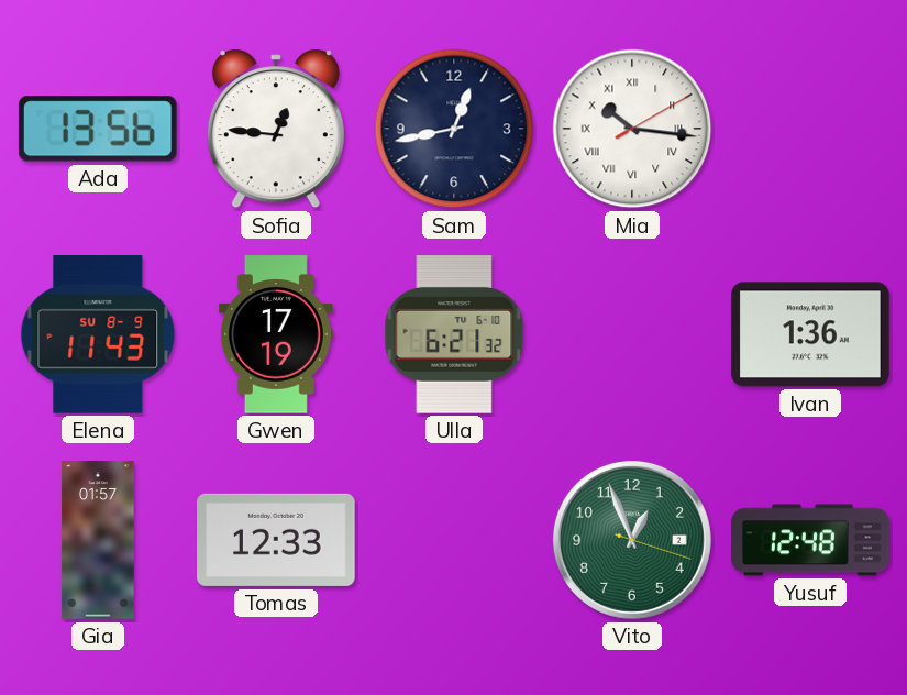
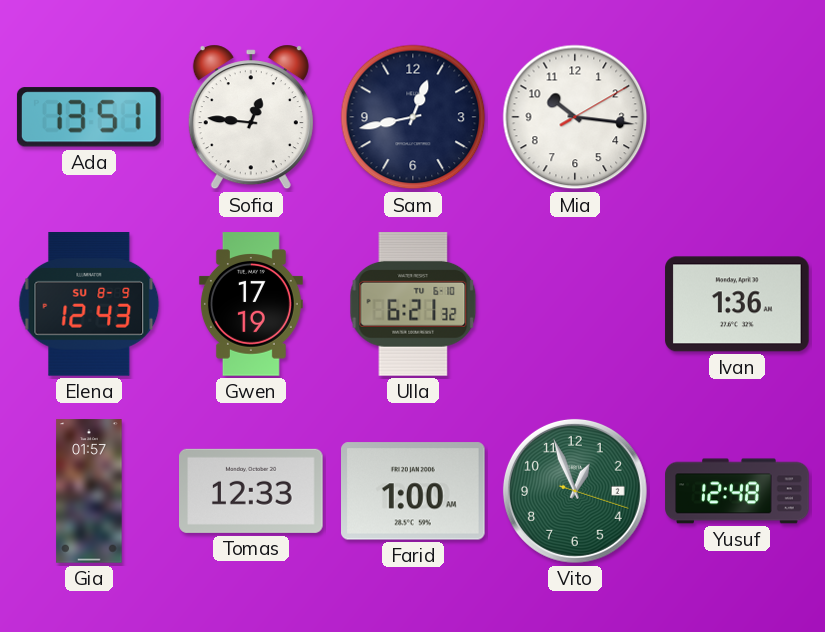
Ada: 13:56 -> 13:51 (89, 117)
Mia numerals: Roman -> Arabic (575, 117)
Elena: 11:43 -> 12:43 (89, 305)
Farid: none -> 1:00 (414, 491)
